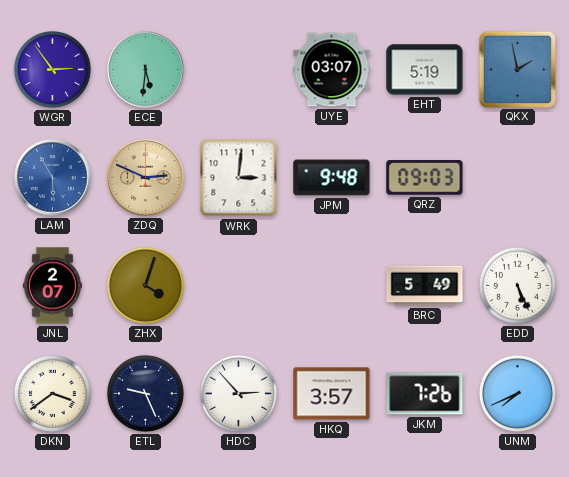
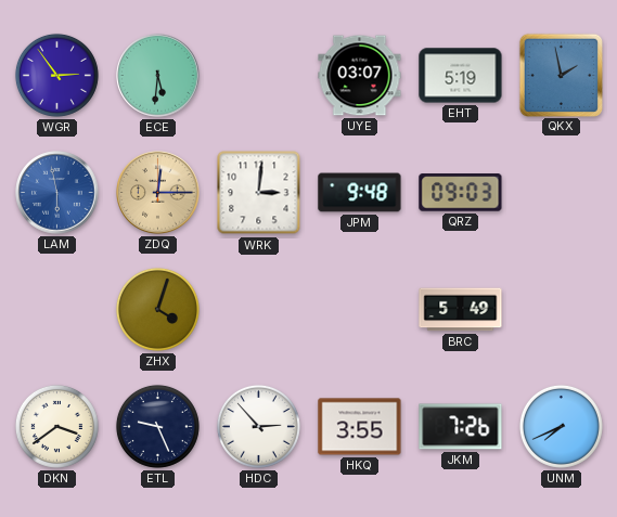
LAM: 5:55 -> 5:58 (57, 193)
ZDQ: 2:49 -> 12:15 (158, 193)
JNL: 2:07 -> none (52, 286)
EDD: 5:26 -> none (517, 285)
HKQ: 3:57 -> 3:55 (360, 427)
